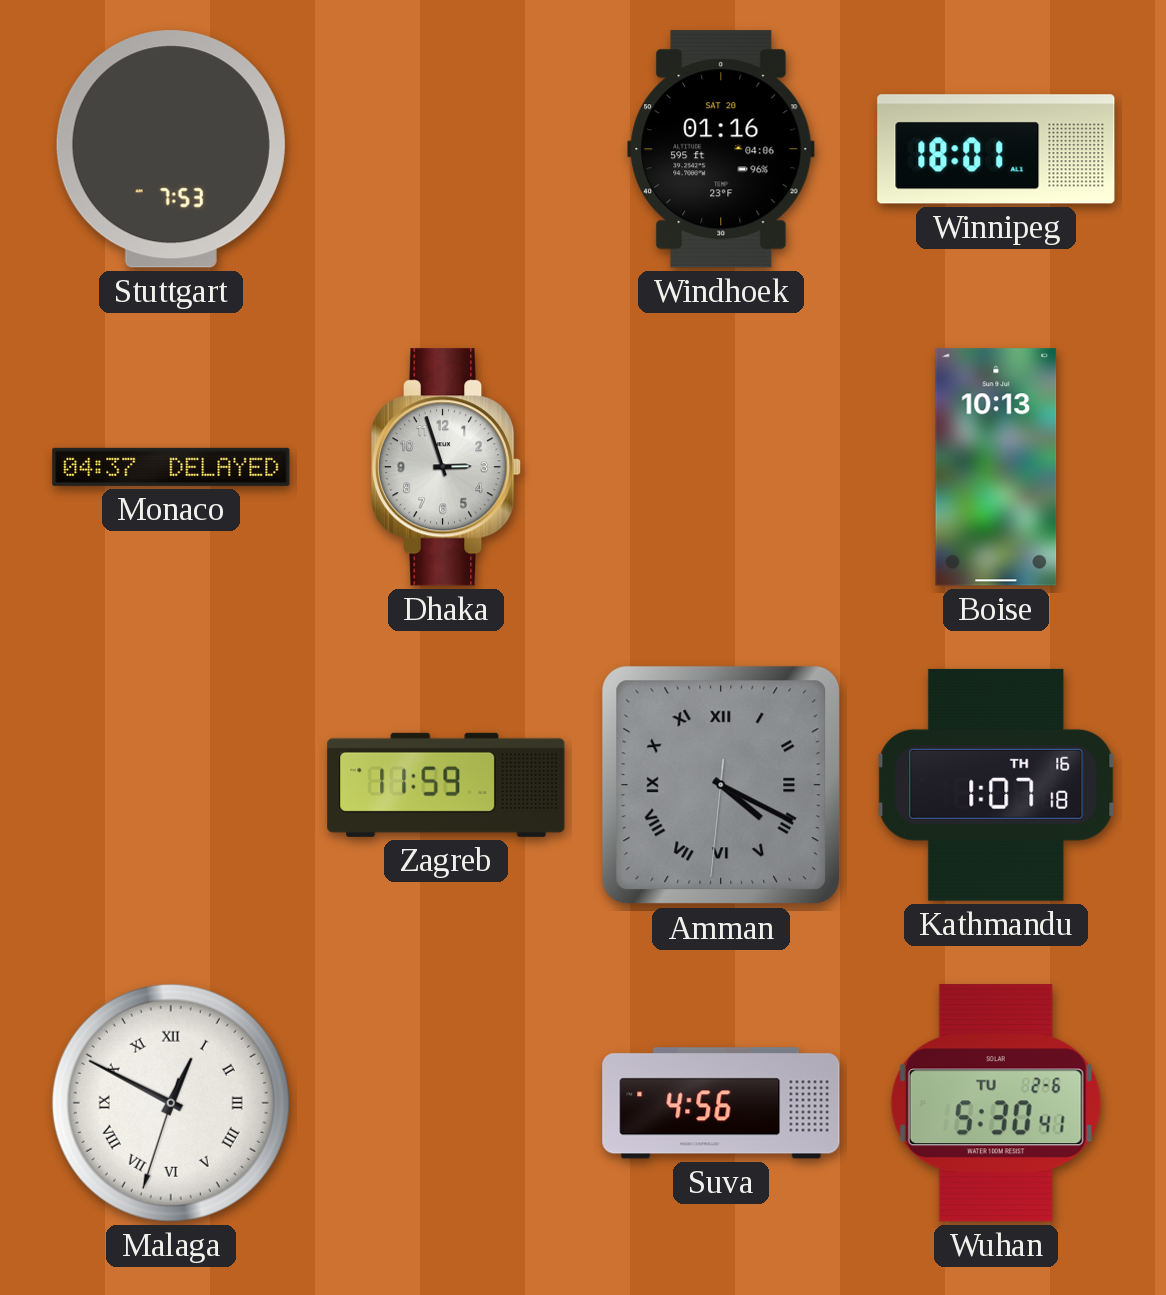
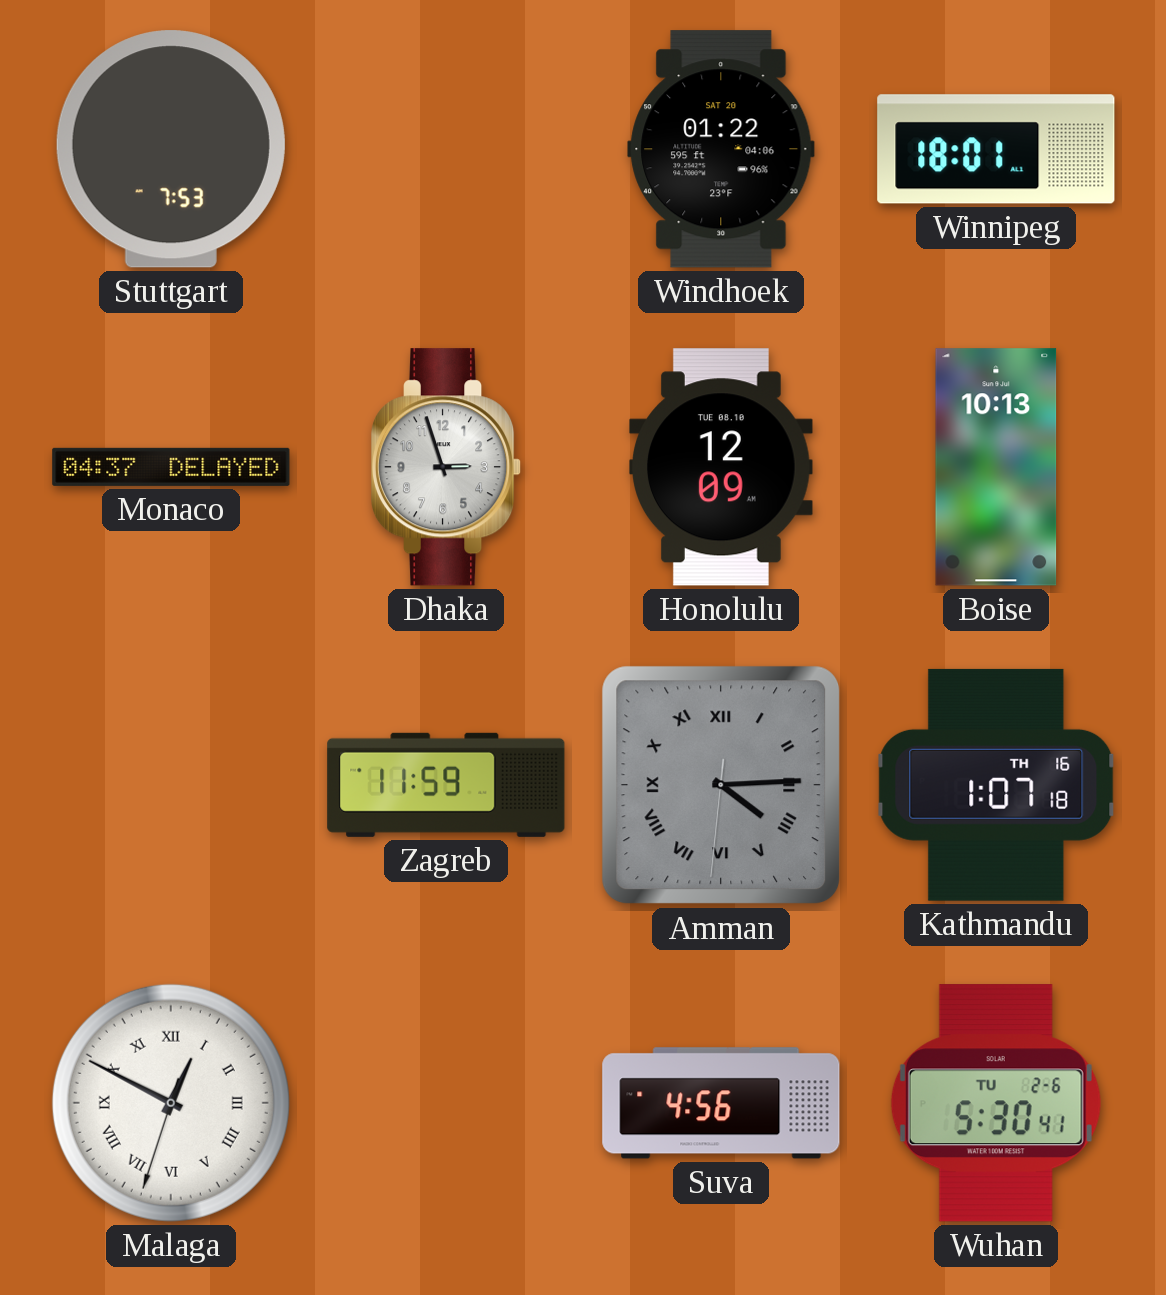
Windhoek: 01:16 -> 01:22 (721, 149)
Honolulu: none -> 12:09 (721, 467)
Amman: 4:19 -> 4:14 (721, 785)
